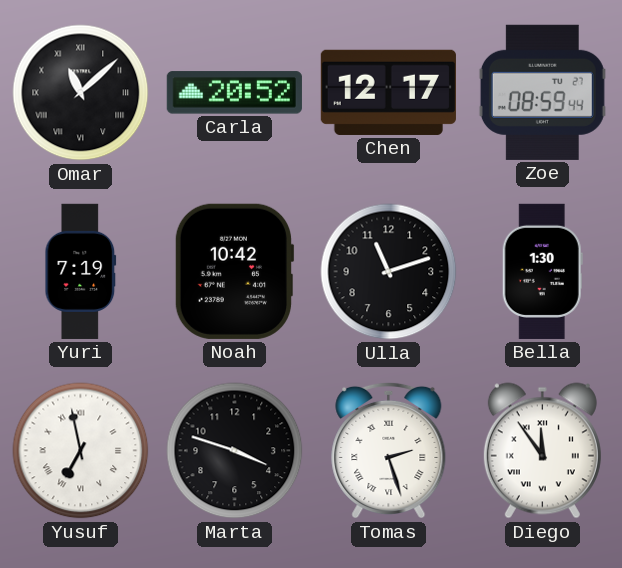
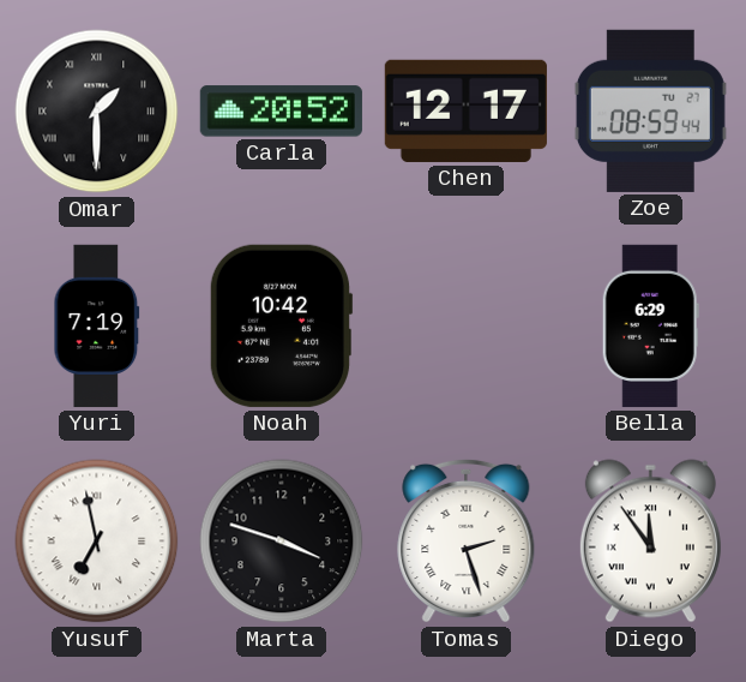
Omar: 11:08 -> 1:30 (97, 112)
Ulla: 11:12 -> none (389, 272)
Bella: 1:30 -> 6:29 (650, 325)
